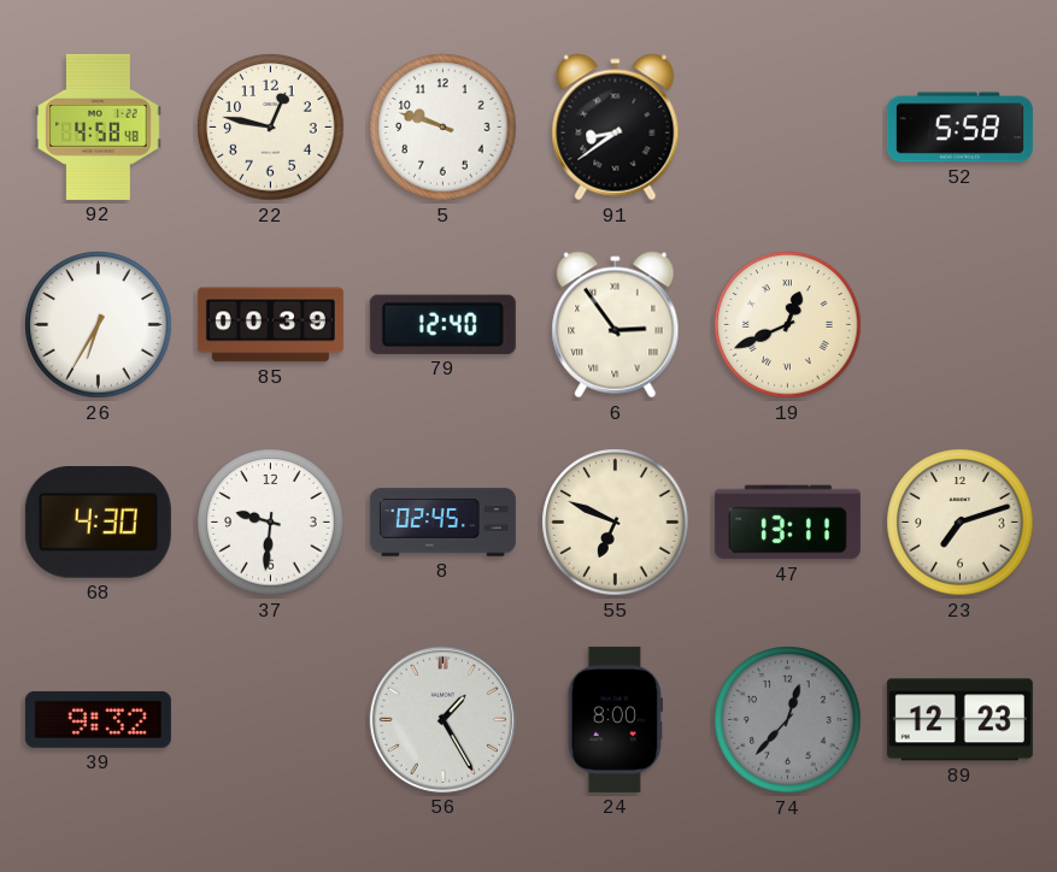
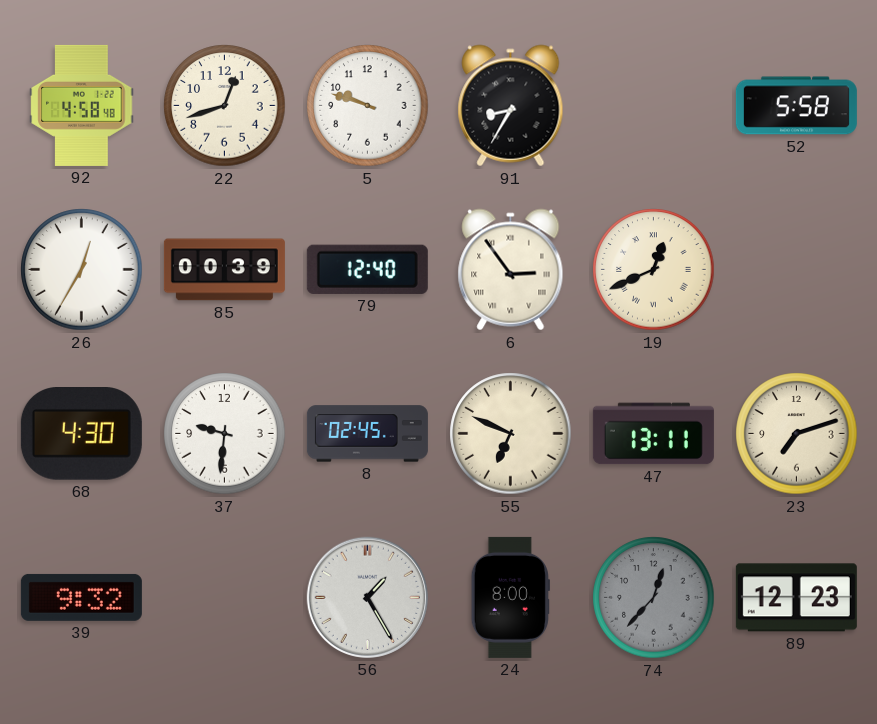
22: 12:47 -> 12:42 (225, 106)
91: 8:39 -> 8:35 (511, 106)
26: 6:35 -> 12:35 (82, 270)
